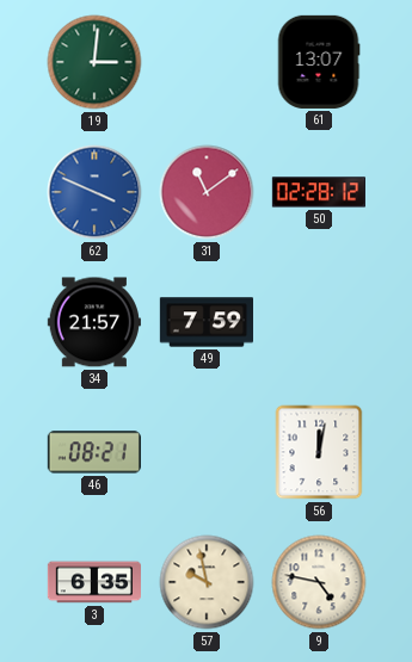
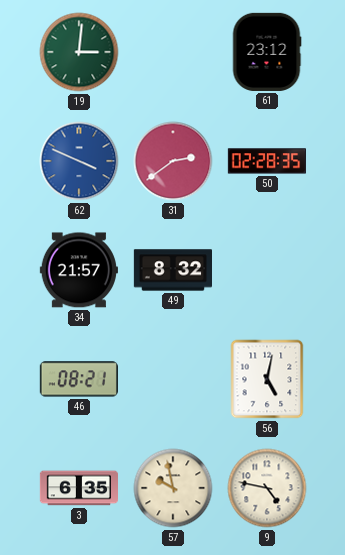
61: 13:07 -> 23:12 (267, 52)
31: 11:09 -> 2:39 (173, 161)
50: 02:28:12 -> 02:28:35 (266, 161)
49: 7:59 -> 8:32 (172, 270)
56: 12:02 -> 5:02 (267, 379)
